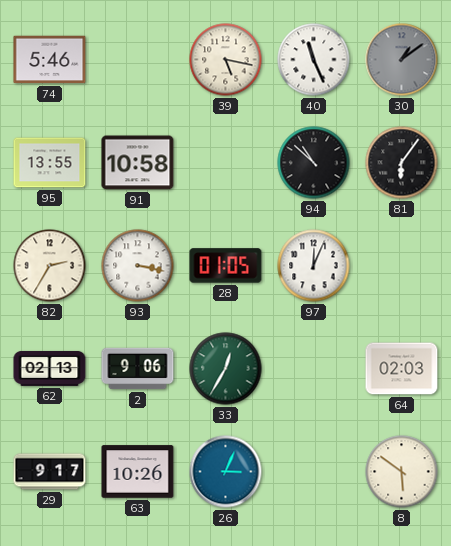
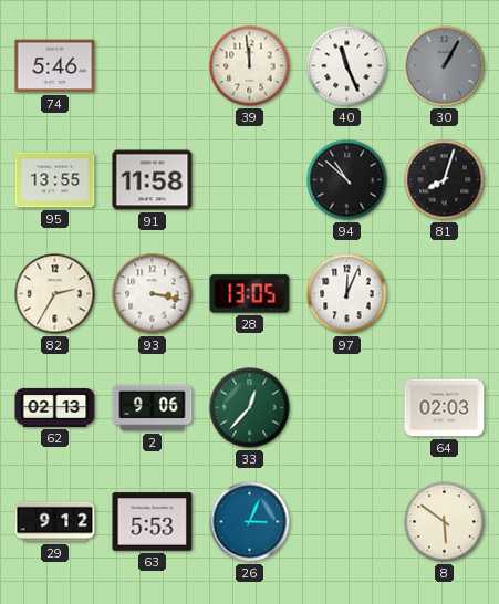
39: 5:17 -> 11:59 (250, 66)
30: 1:09 -> 1:05 (445, 66)
91: 10:58 -> 11:58 (153, 180)
81: 6:06 -> 8:03 (445, 180)
28: 01:05 -> 13:05 (250, 294)
33: 12:35 -> 12:37 (250, 408)
29: 9:17 -> 9:12 (55, 522)
63: 10:26 -> 5:53 (153, 522)
